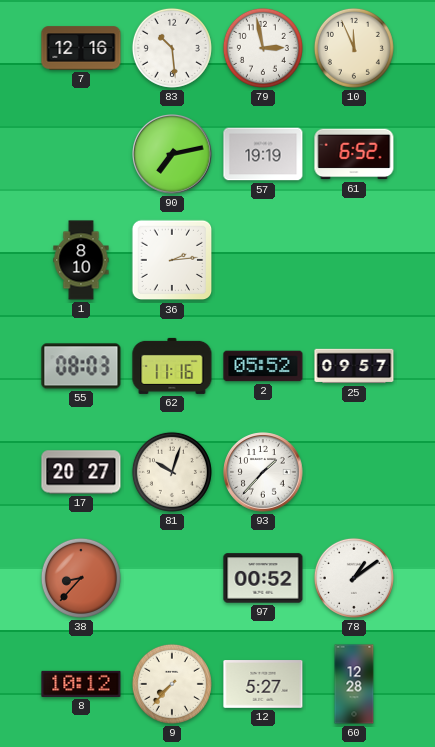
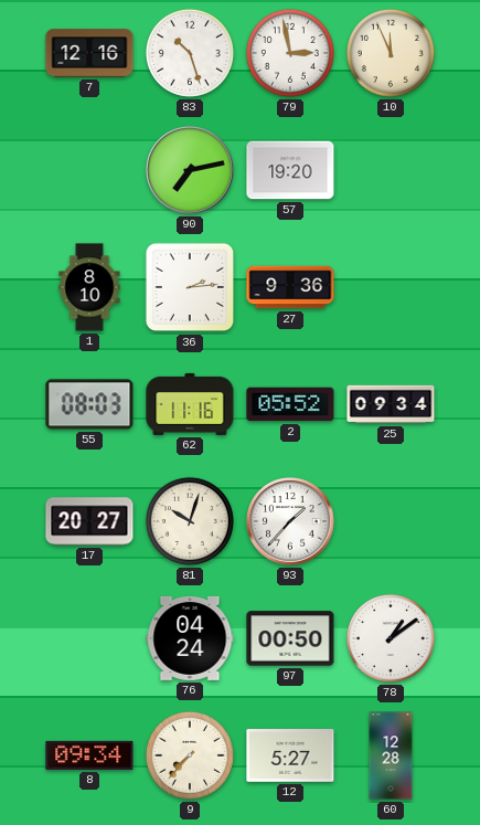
83: 10:29 -> 10:27 (190, 53)
57: 19:19 -> 19:20 (290, 170)
61: 6:52 -> none (354, 154)
27: none -> 9:36 (290, 287)
25: 09:57 -> 09:34 (391, 404)
38: 8:37 -> none (81, 578)
76: none -> 04:24 (190, 638)
97: 00:52 -> 00:50 (290, 638)
8: 10:12 -> 09:34 (89, 755)
